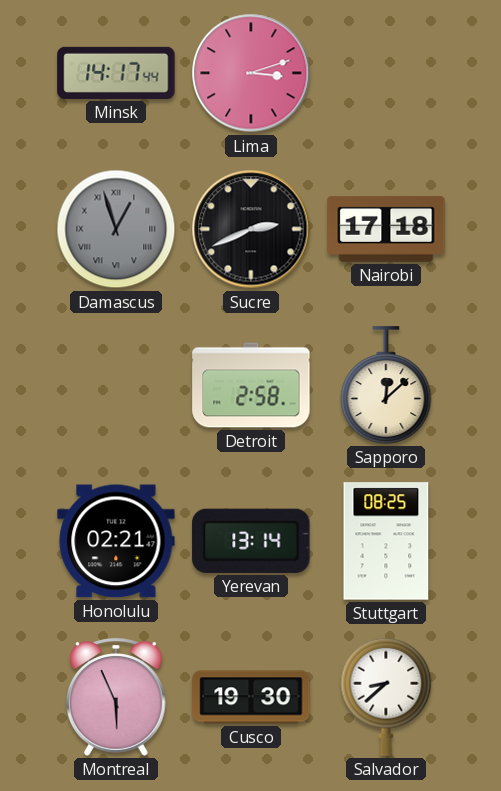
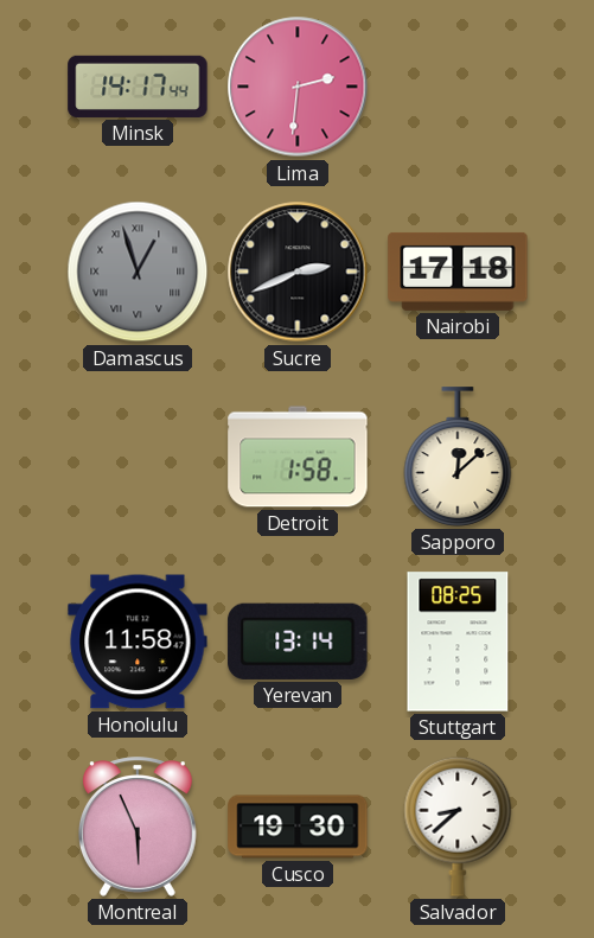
Lima: 3:12 -> 2:31 (298, 87)
Detroit: 2:58 -> 1:58 (298, 457)
Honolulu: 02:21 -> 11:58 (138, 642)
